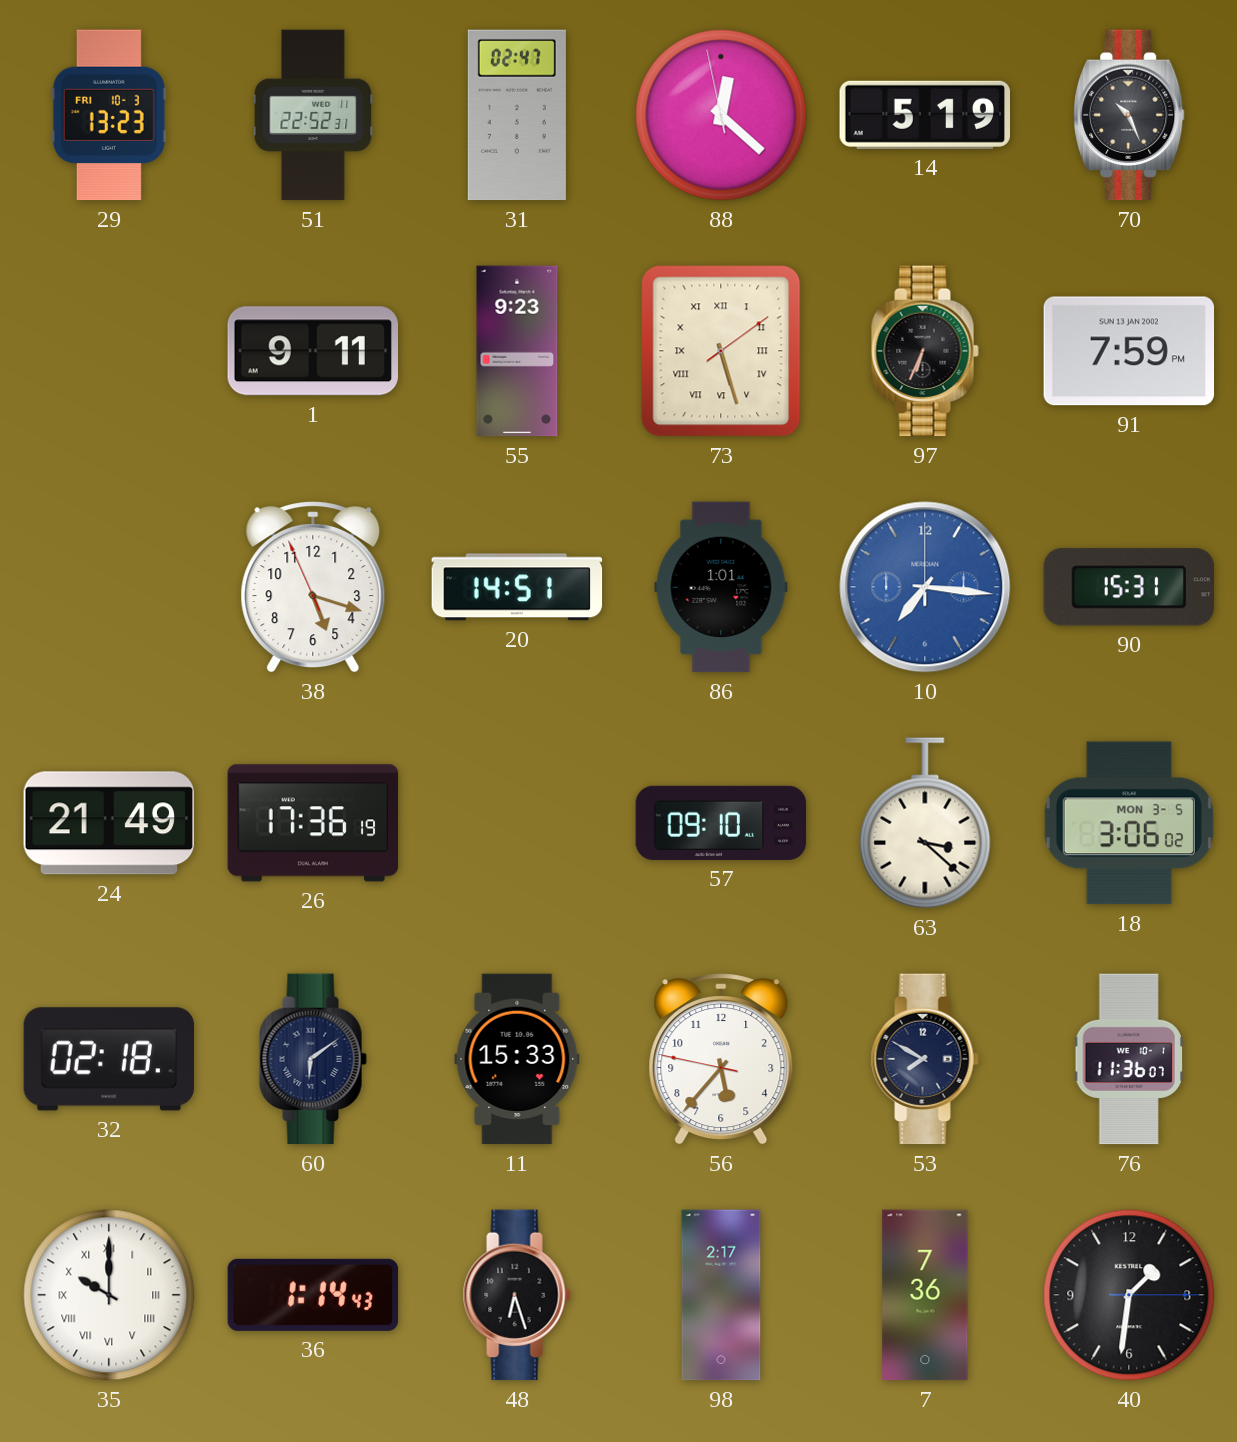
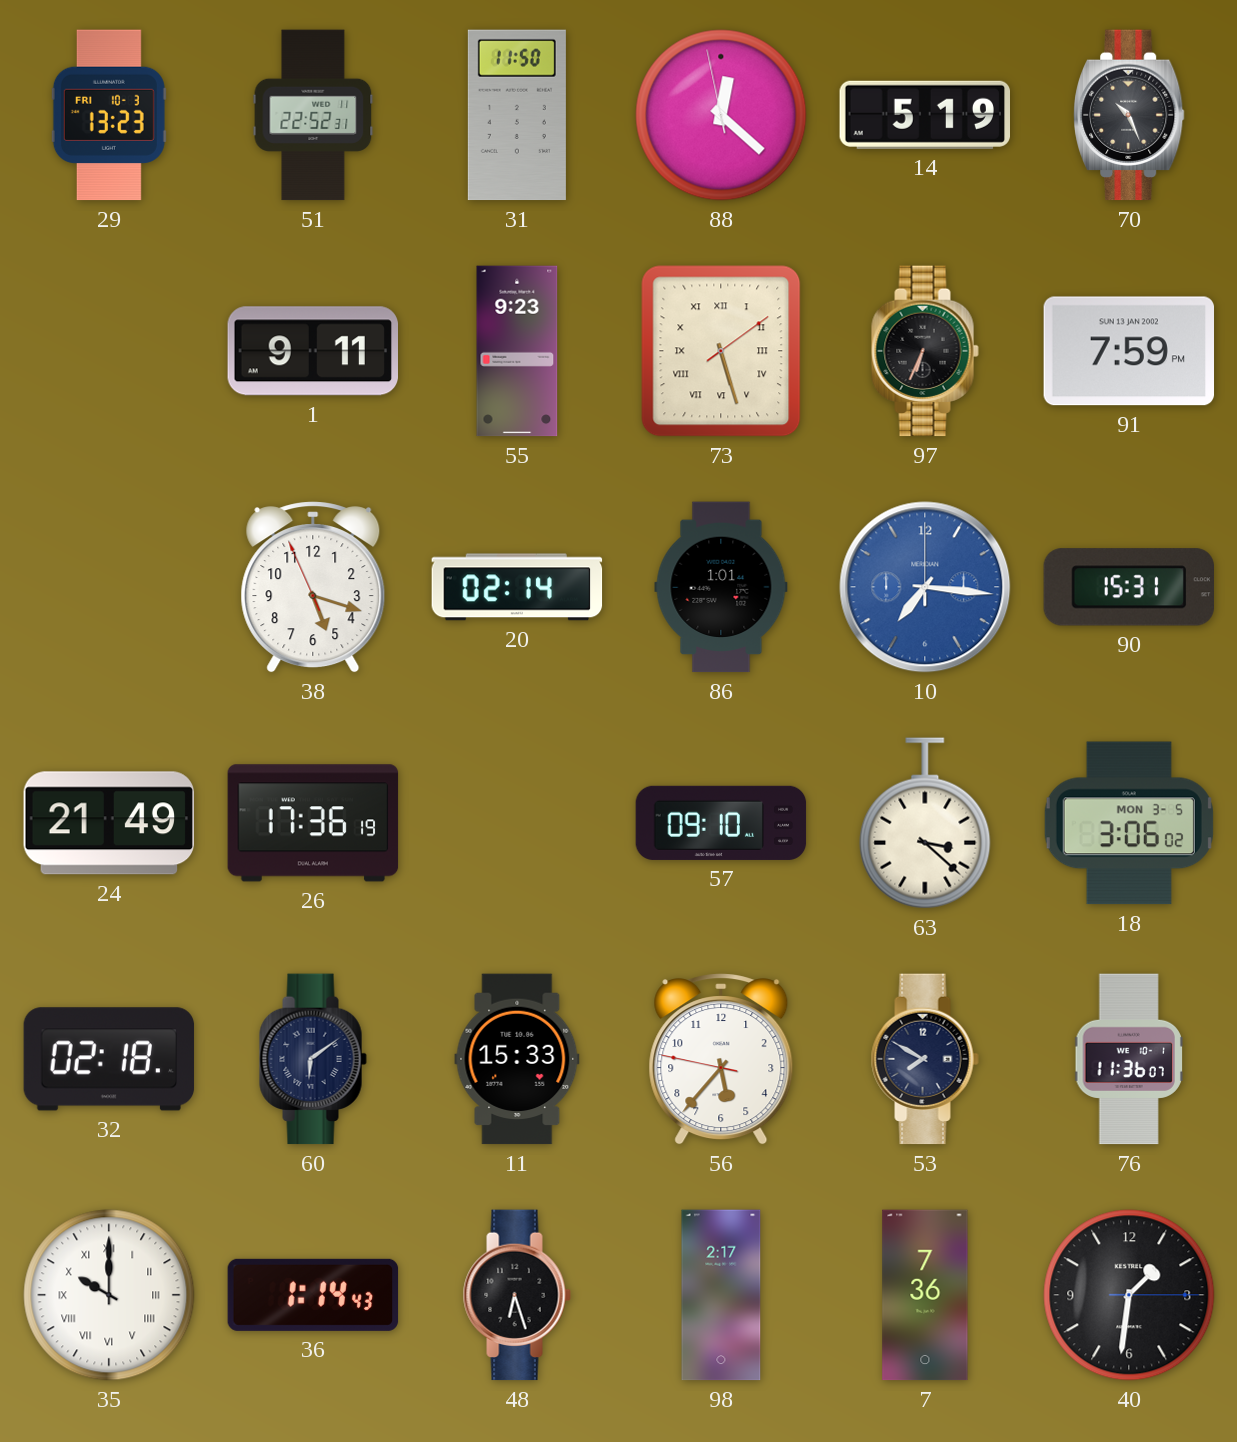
31: 02:47 -> 11:50 (517, 115)
20: 14:51 -> 02:14 (517, 587)
